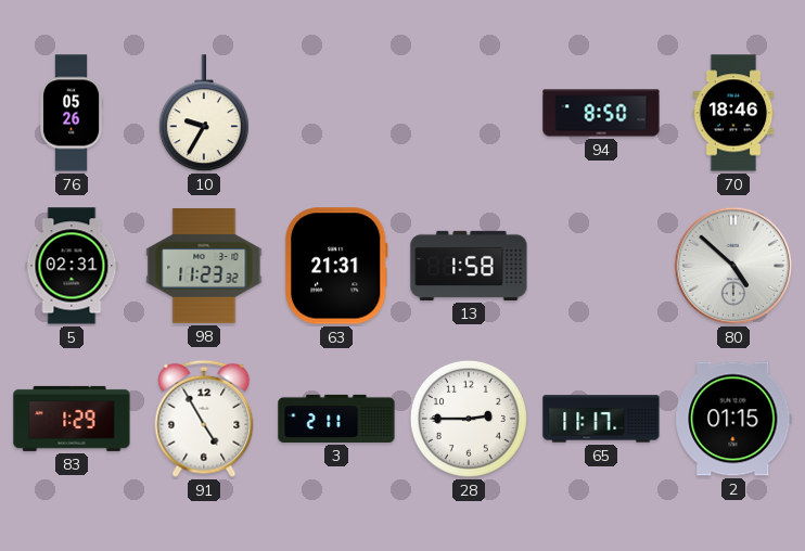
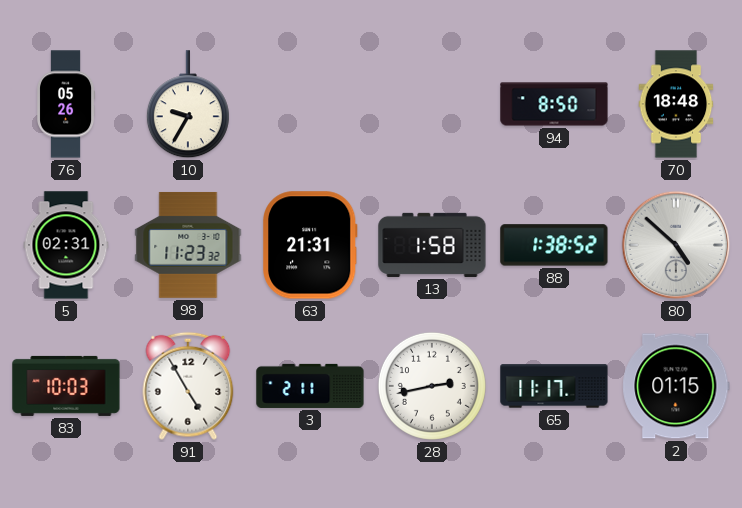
70: 18:46 -> 18:48 (676, 104)
88: none -> 1:38 (554, 245)
83: 1:29 -> 10:03 (66, 386)
28: 2:45 -> 2:43 (432, 386)
